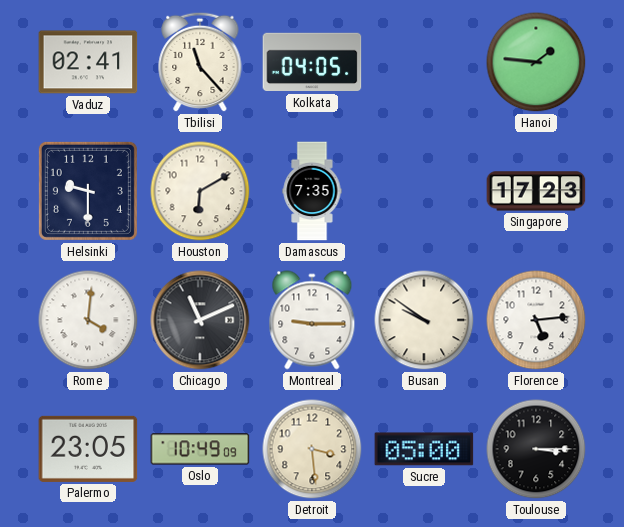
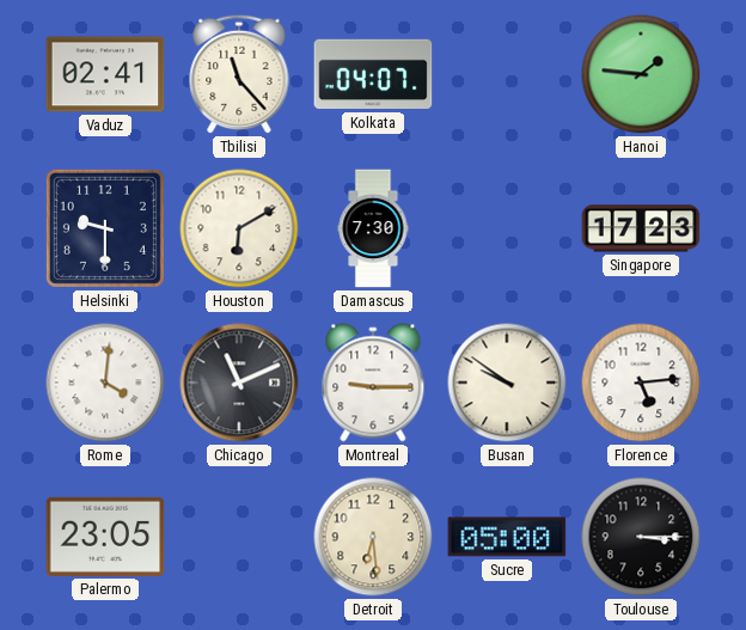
Kolkata: 04:05 -> 04:07 (373, 74)
Damascus: 7:35 -> 7:30 (373, 228)
Oslo: 10:49 -> none (200, 449)
Detroit: 3:29 -> 6:29 (373, 537)
